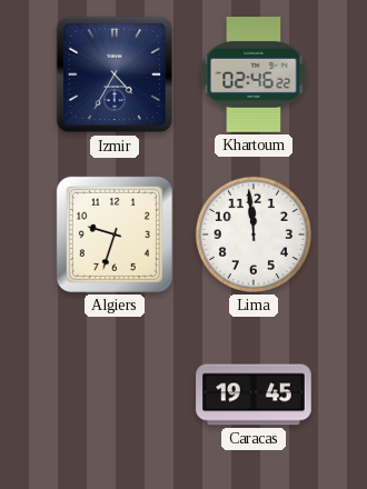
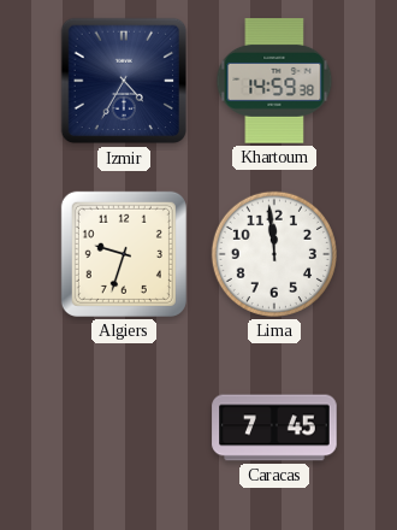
Khartoum: 02:46 -> 14:59 (274, 81)
Caracas: 19:45 -> 7:45 (274, 428)
